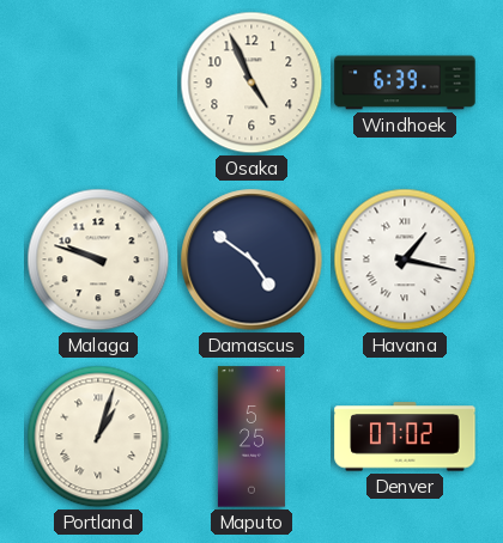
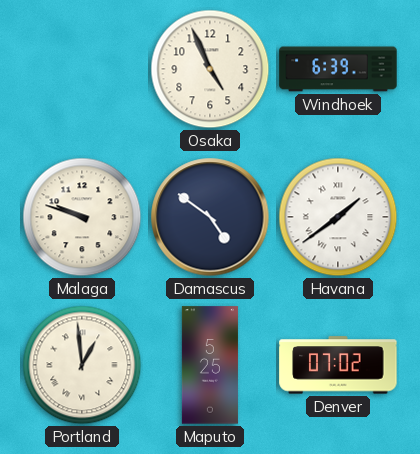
Havana: 1:17 -> 1:39 (338, 217)
Portland: 1:03 -> 12:59 (82, 365)
